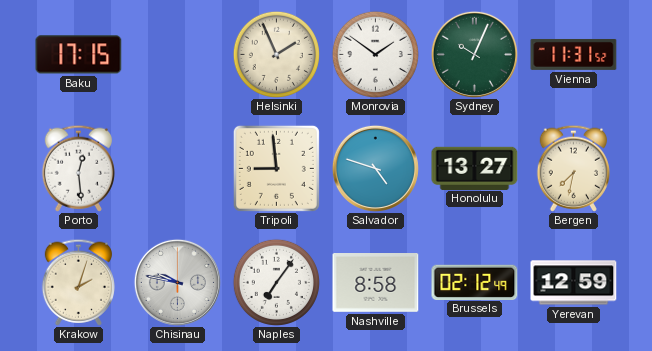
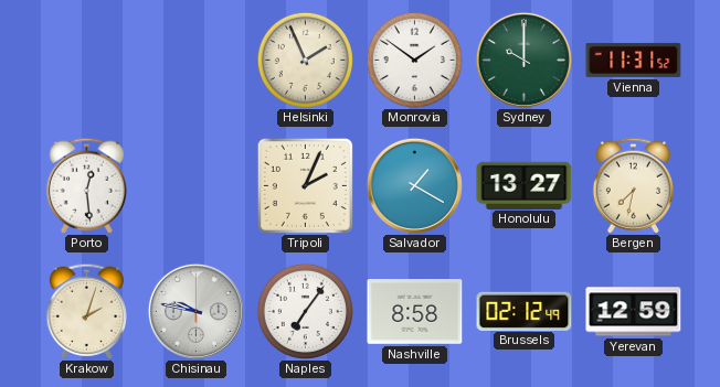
Baku: 17:15 -> none (79, 55)
Sydney: 10:04 -> 10:00 (523, 60)
Tripoli: 8:59 -> 2:04 (305, 185)
Salvador: 4:48 -> 1:20 (414, 185)
